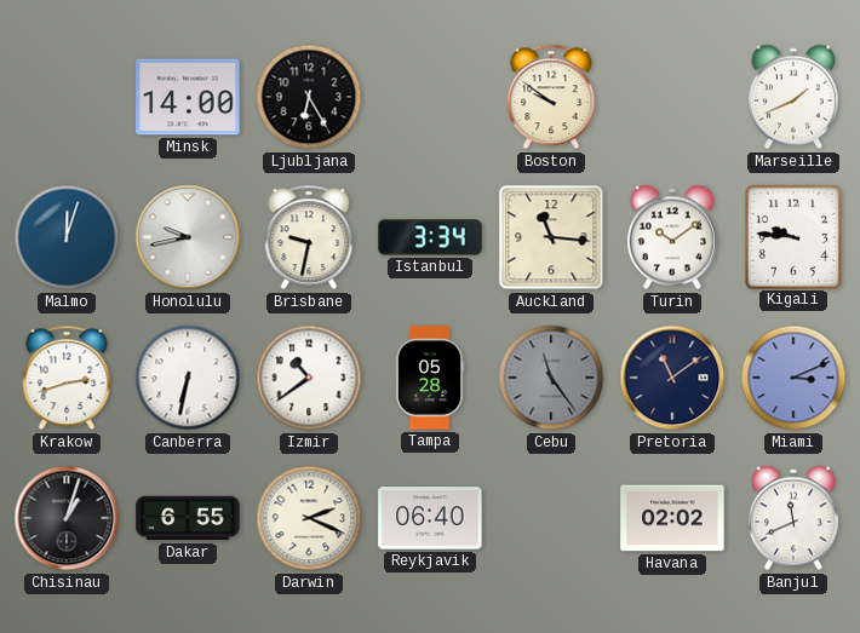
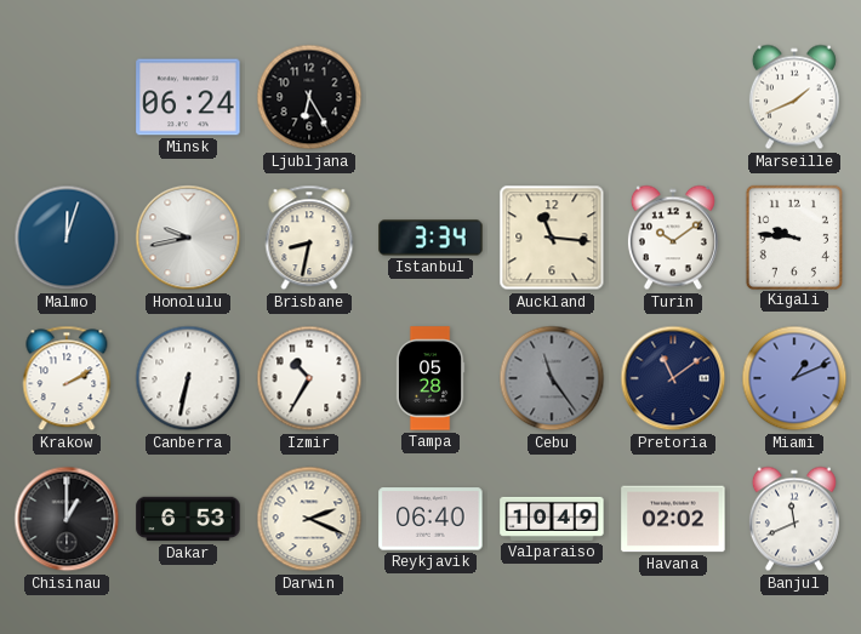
Minsk: 14:00 -> 06:24 (188, 97)
Boston: 9:51 -> none (551, 97)
Brisbane: 9:32 -> 8:32 (309, 238)
Krakow: 2:42 -> 2:10 (67, 378)
Izmir: 10:39 -> 10:35 (309, 378)
Miami: 3:11 -> 1:11 (794, 378)
Chisinau: 1:03 -> 1:00 (67, 519)
Dakar: 6:55 -> 6:53 (188, 519)
Valparaiso: none -> 10:49 (552, 519)
